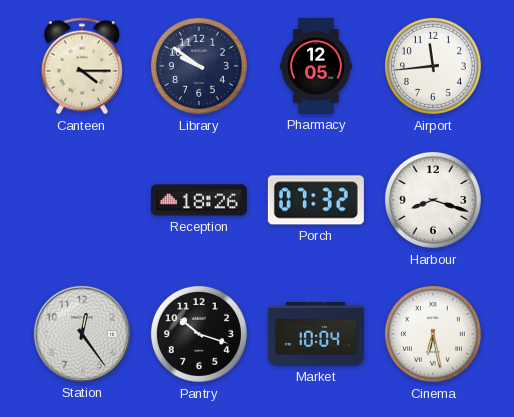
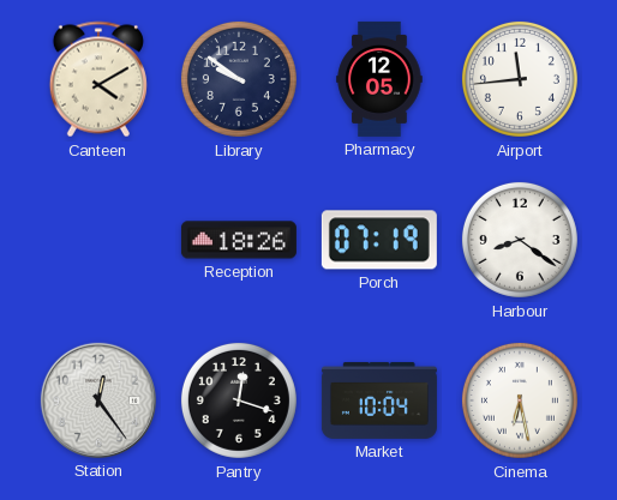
Canteen: 4:15 -> 4:10 (98, 79)
Porch: 07:32 -> 07:19 (379, 240)
Harbour: 8:18 -> 8:21 (520, 240)
Pantry: 10:18 -> 12:18 (239, 400)
